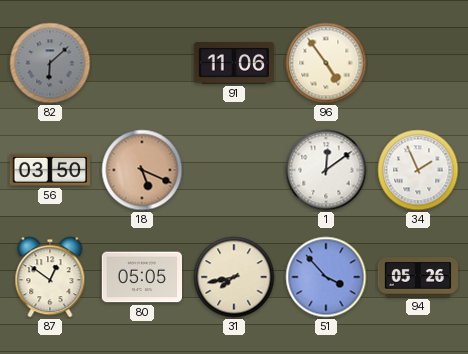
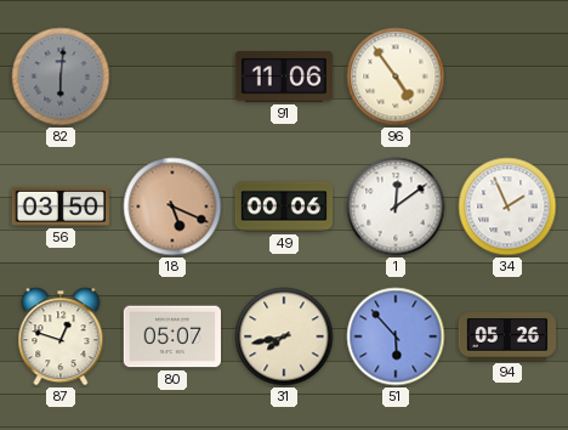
82: 6:08 -> 6:01 (61, 77)
49: none -> 00:06 (284, 206)
87: 12:51 -> 12:48 (61, 336)
80: 05:05 -> 05:07 (171, 336)
51: 3:53 -> 5:53 (396, 336)
